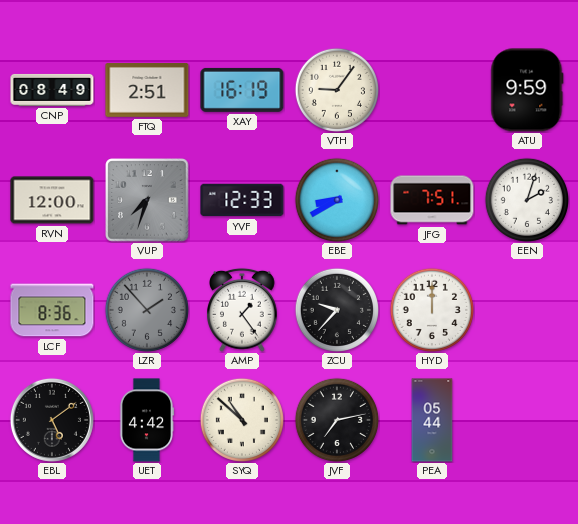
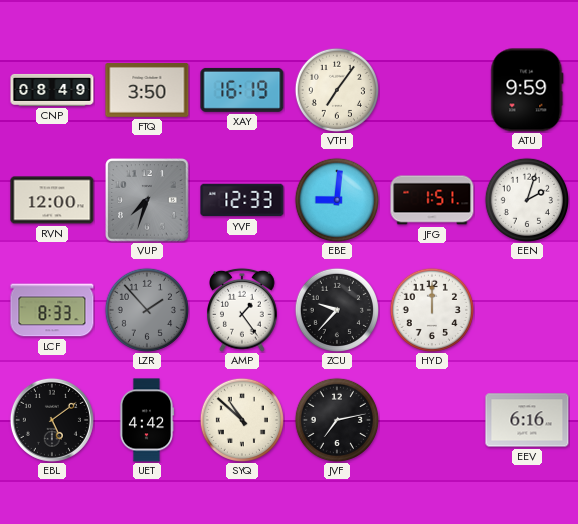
FTQ: 2:51 -> 3:50 (147, 91)
VTH: 9:06 -> 7:06 (337, 90)
EBE: 8:40 -> 9:01 (337, 200)
JFG: 7:51 -> 1:51 (432, 200)
LCF: 8:36 -> 8:33 (52, 310)
PEA: 05:44 -> none (432, 420)
EEV: none -> 6:16 (527, 420)
